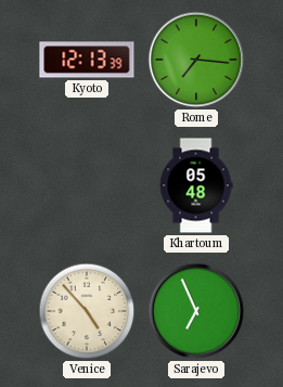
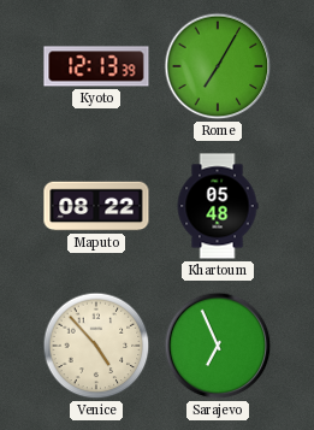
Rome: 7:16 -> 7:05 (218, 66)
Maputo: none -> 08:22 (96, 206)
